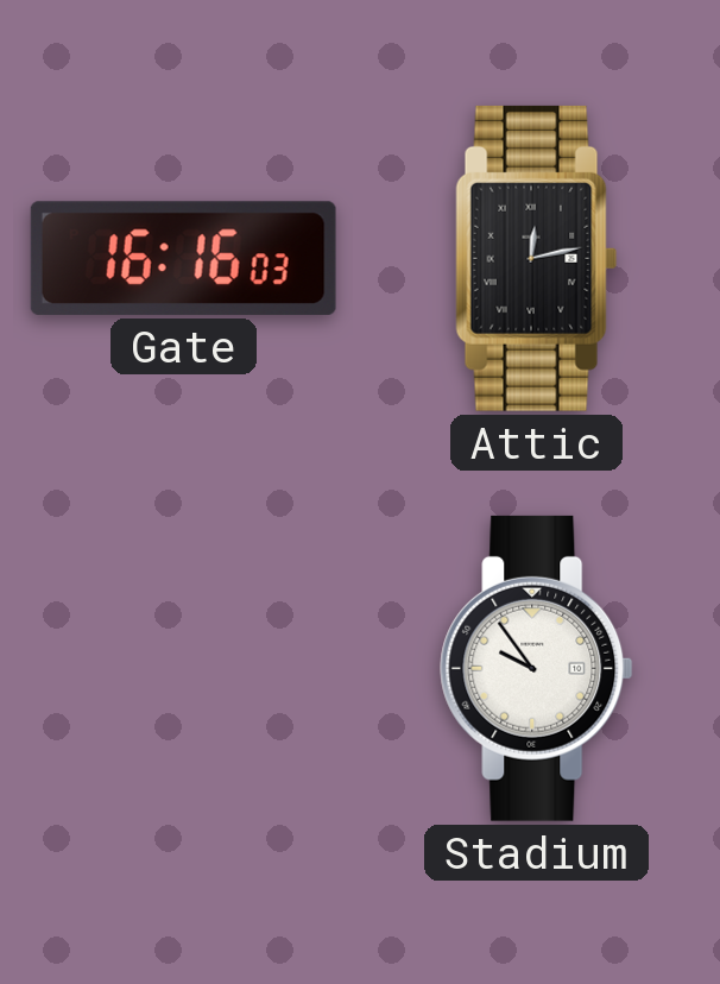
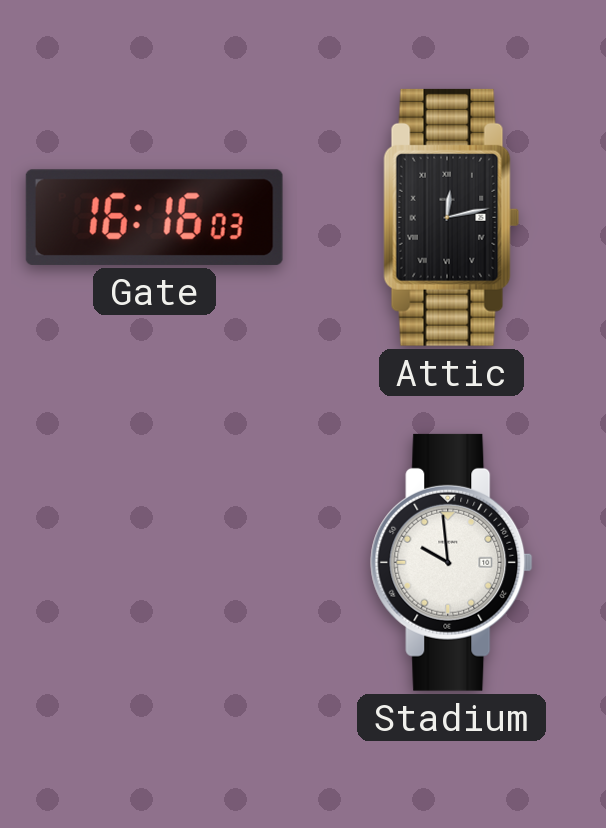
Stadium: 9:54 -> 9:59 (452, 562)
